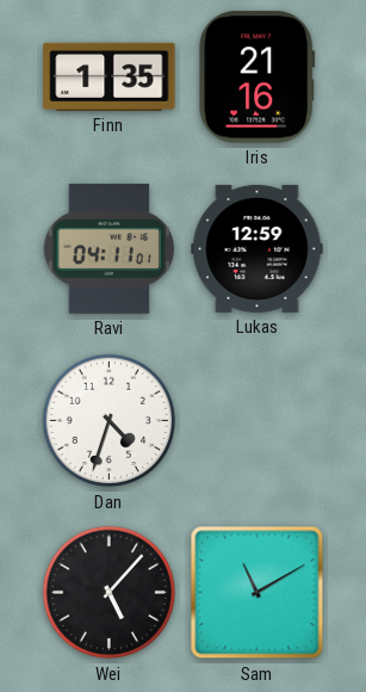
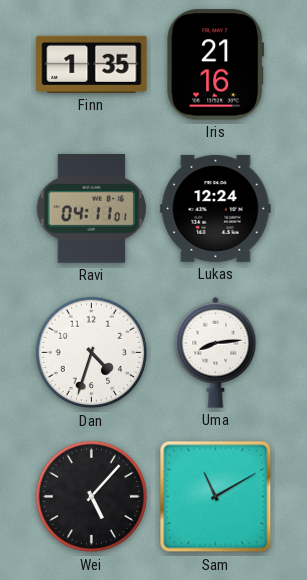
Lukas: 12:59 -> 12:24 (216, 208)
Uma: none -> 8:14 (216, 352)
